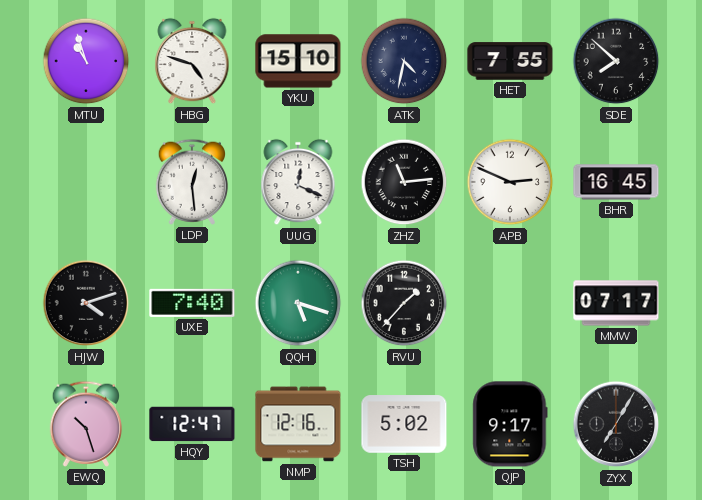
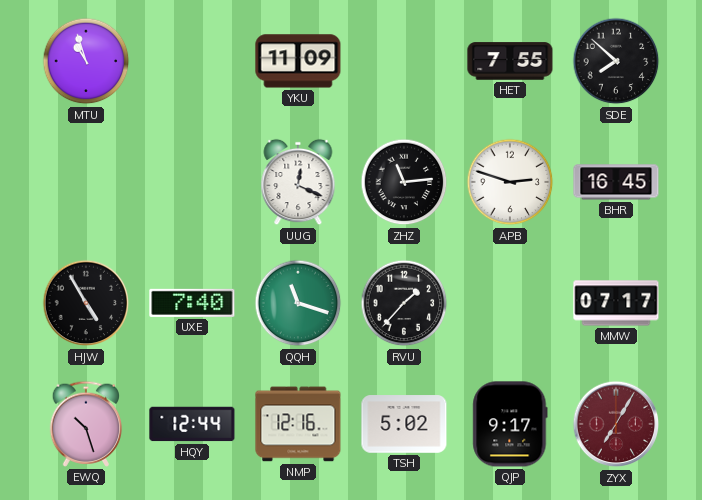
HBG: 4:48 -> none (192, 61)
YKU: 15:10 -> 11:09 (298, 61)
ATK: 4:32 -> none (404, 61)
LDP: 12:29 -> none (192, 182)
APB: 2:49 -> 2:48 (510, 182)
HJW: 4:12 -> 4:55 (86, 303)
QQH: 5:18 -> 11:18 (298, 303)
HQY: 12:47 -> 12:44 (192, 424)
ZYX dial: black -> burgundy (616, 424)
